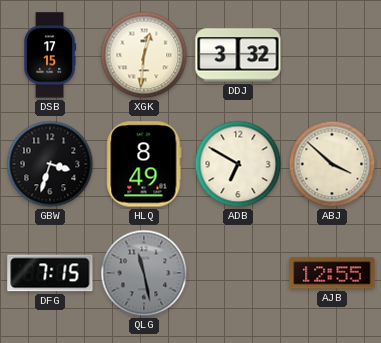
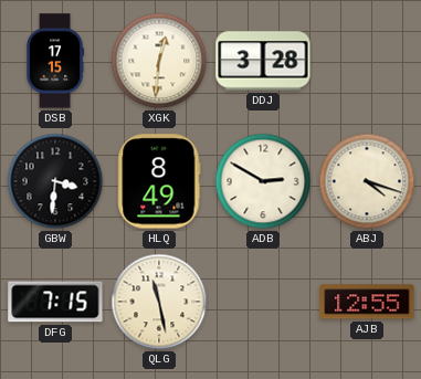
DDJ: 3:32 -> 3:28 (263, 61)
GBW: 3:33 -> 3:31 (55, 181)
ADB: 6:50 -> 2:50 (263, 181)
ABJ: 3:52 -> 4:18 (367, 181)
QLG dial: grey -> cream (159, 302)
